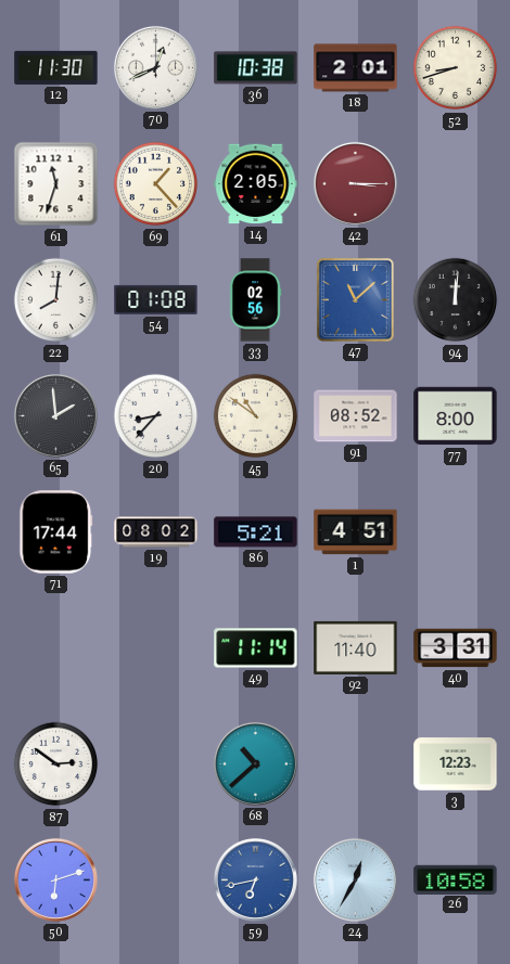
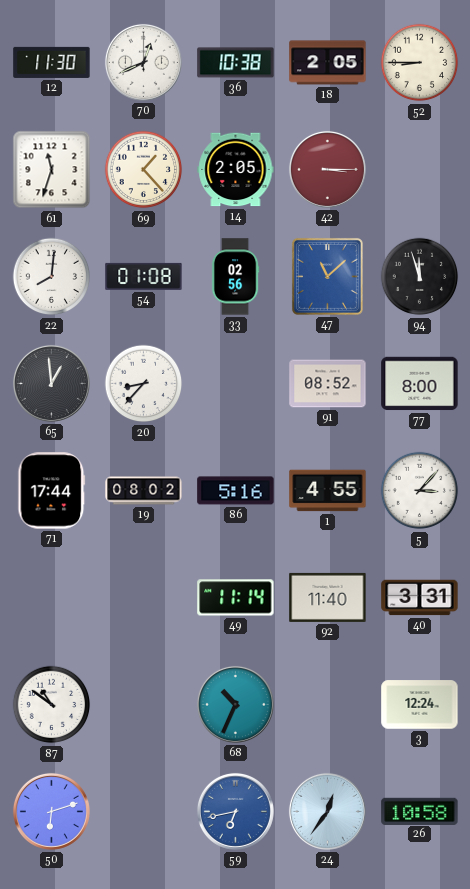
18: 2:01 -> 2:05 (328, 63)
52: 8:42 -> 8:45 (420, 63)
94: 12:01 -> 11:57 (420, 277)
65: 1:59 -> 12:59 (51, 383)
45: 10:51 -> none (256, 416)
86: 5:21 -> 5:16 (236, 491)
1: 4:51 -> 4:55 (328, 491)
5: none -> 3:07 (420, 491)
87: 2:51 -> 10:51 (52, 705)
68: 10:38 -> 10:34 (235, 704)
3: 12:23 -> 12:24 (420, 705)
24: 12:35 -> 12:36 (327, 811)
